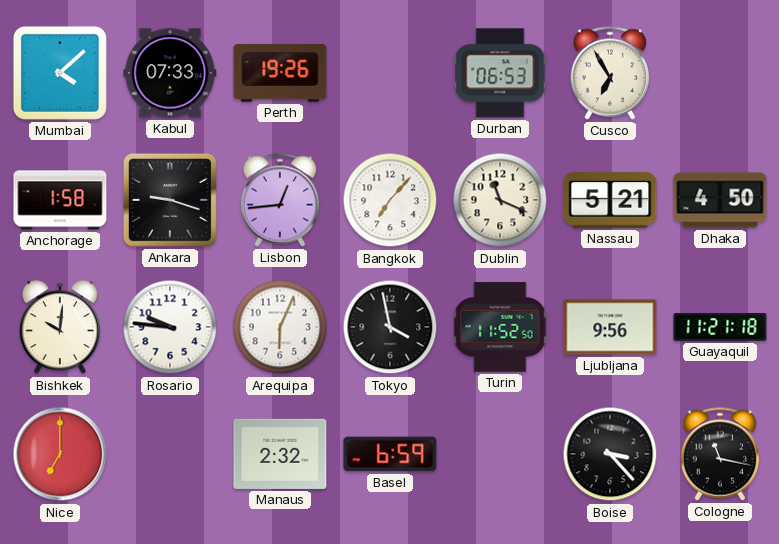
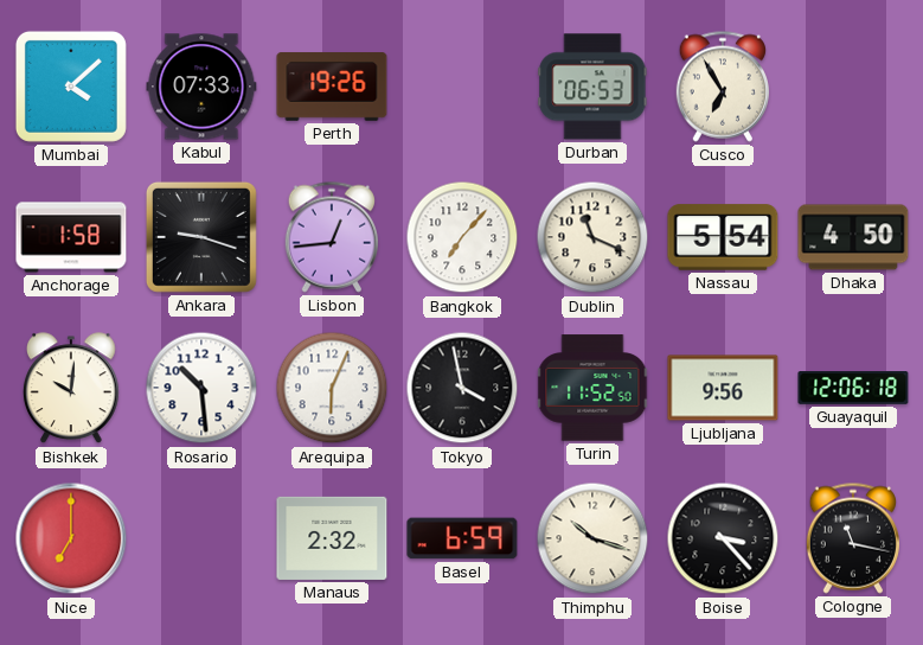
Nassau: 5:21 -> 5:54 (723, 237)
Rosario: 9:46 -> 10:29 (201, 388)
Guayaquil: 11:21 -> 12:06 (853, 388)
Thimphu: none -> 10:18 (592, 538)
